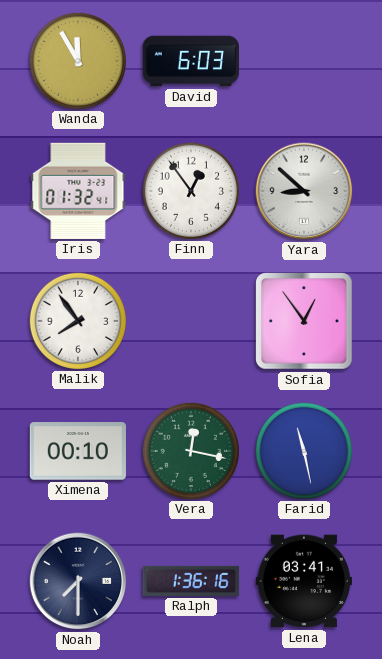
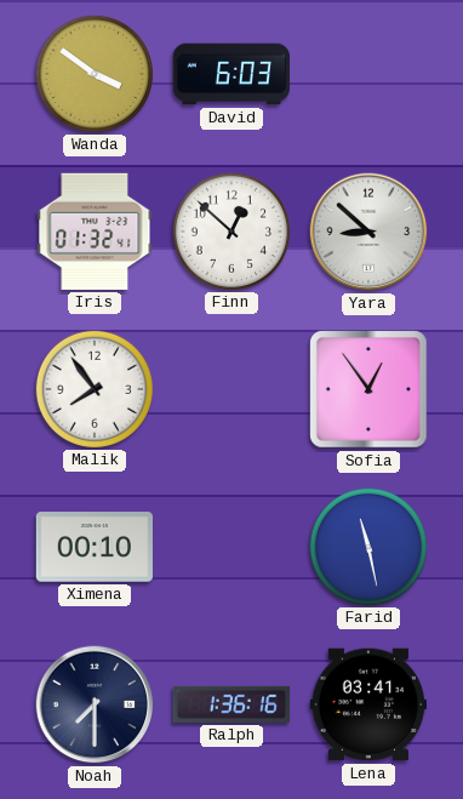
Wanda: 11:55 -> 3:51 (93, 73)
Finn: 12:54 -> 12:52 (230, 230)
Vera: 12:17 -> none (190, 450)
